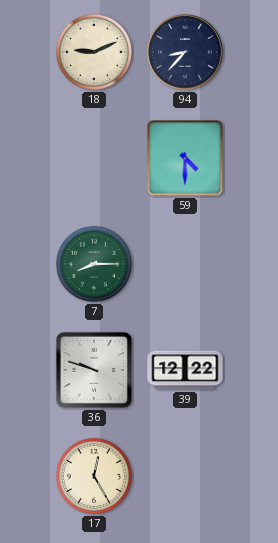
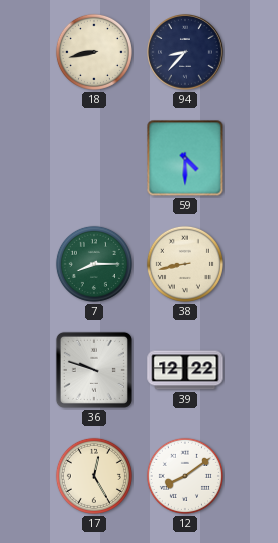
18: 9:11 -> 8:43 (94, 52)
38: none -> 8:43 (185, 264)
12: none -> 8:09 (185, 476)
